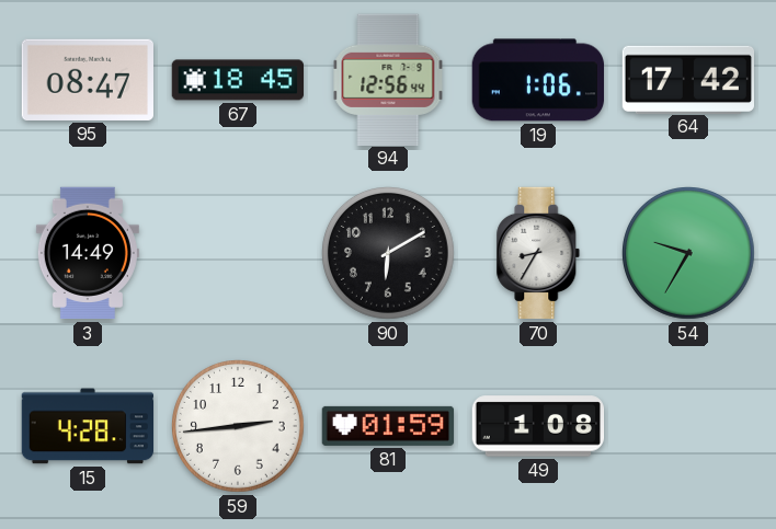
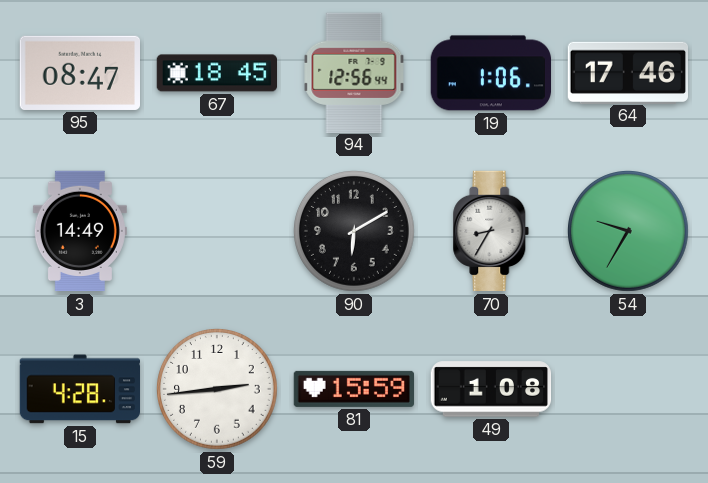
64: 17:42 -> 17:46 (627, 72)
81: 01:59 -> 15:59 (354, 389)
